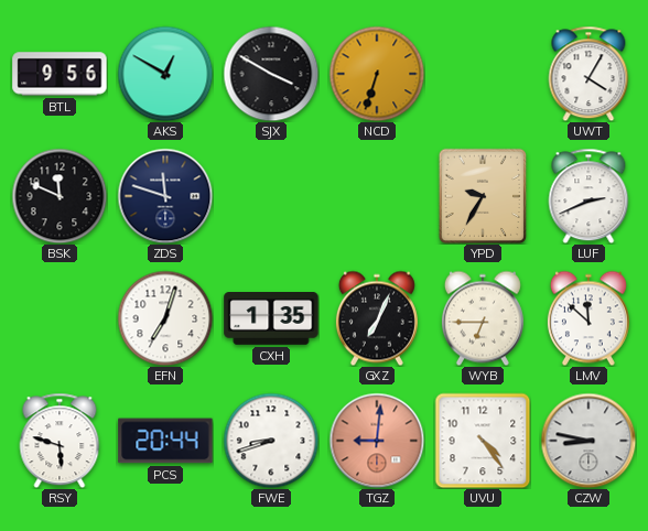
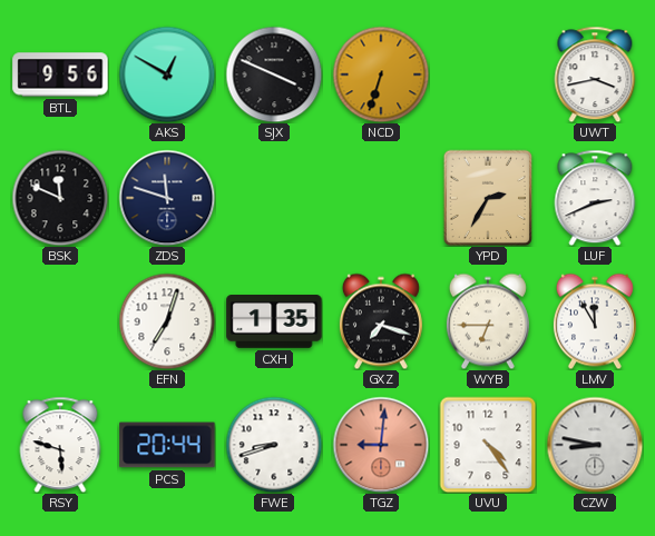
SJX: 3:50 -> 3:49 (274, 75)
UWT: 4:05 -> 3:43 (595, 75)
YPD: 9:35 -> 2:35 (488, 198)
GXZ: 7:04 -> 7:18 (381, 321)
LMV: 11:52 -> 11:55 (595, 321)
